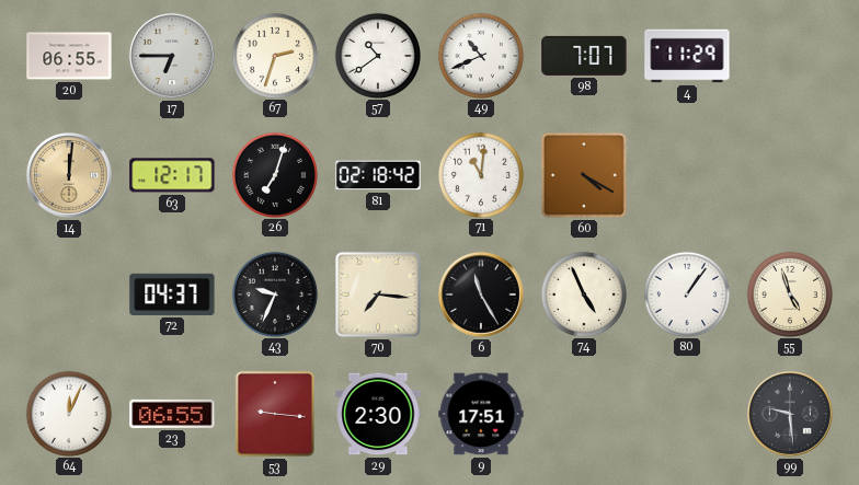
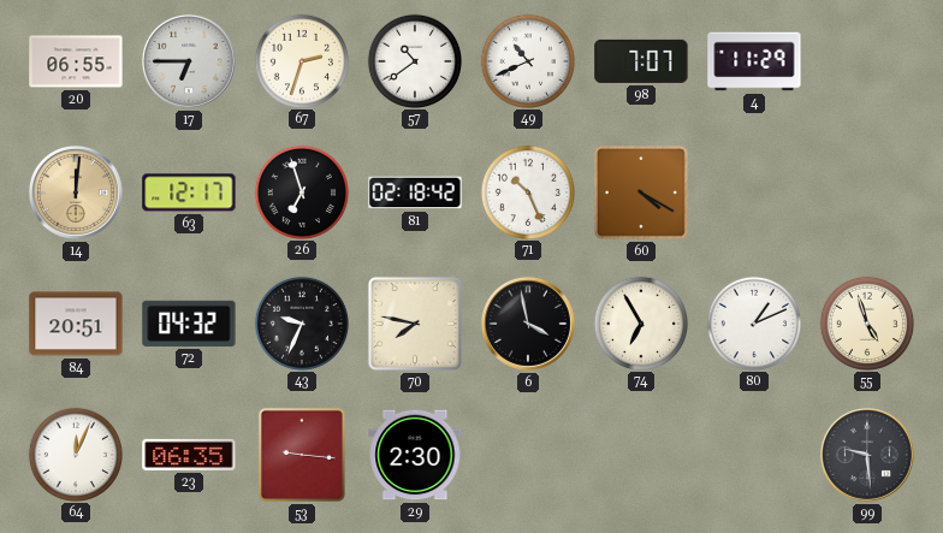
26: 7:03 -> 6:57 (301, 191)
71: 11:01 -> 10:26 (527, 191)
84: none -> 20:51 (76, 324)
72: 04:37 -> 04:32 (189, 324)
70: 7:16 -> 7:47 (415, 324)
6: 11:25 -> 3:58 (528, 324)
74: 4:56 -> 6:55 (640, 322)
80: 1:06 -> 1:11 (753, 322)
23: 06:55 -> 06:35 (189, 455)
9: 17:51 -> none (481, 414)
